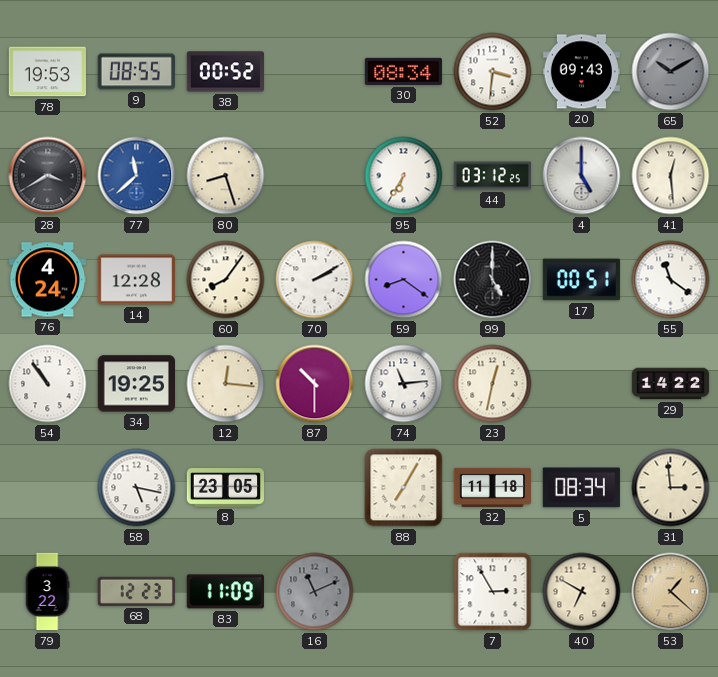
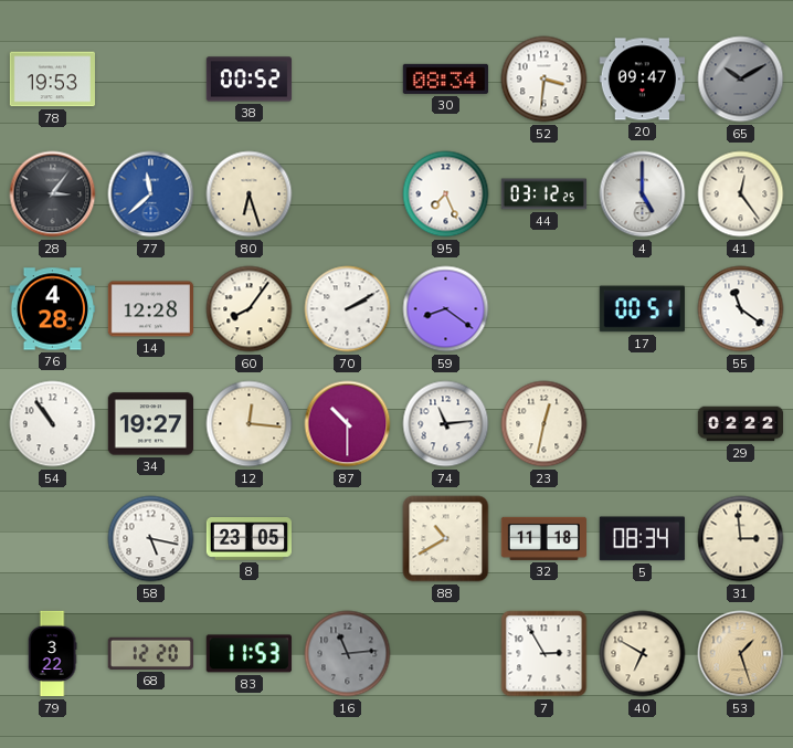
9: 08:55 -> none (136, 72)
20: 09:43 -> 09:47 (642, 80)
28: 3:40 -> 3:06 (53, 194)
80: 8:27 -> 6:27 (250, 194)
95: 6:35 -> 7:26 (446, 194)
41: 12:29 -> 12:24 (741, 194)
76: 4:24 -> 4:28 (52, 309)
99: 5:00 -> none (493, 280)
34: 19:25 -> 19:27 (150, 424)
29: 14:22 -> 02:22 (741, 424)
88: 7:05 -> 10:40 (446, 539)
68: 12:23 -> 12:20 (150, 653)
83: 11:09 -> 11:53 (249, 654)
16: 11:11 -> 11:14 (348, 654)
53: 1:22 -> 1:27 (741, 654)
